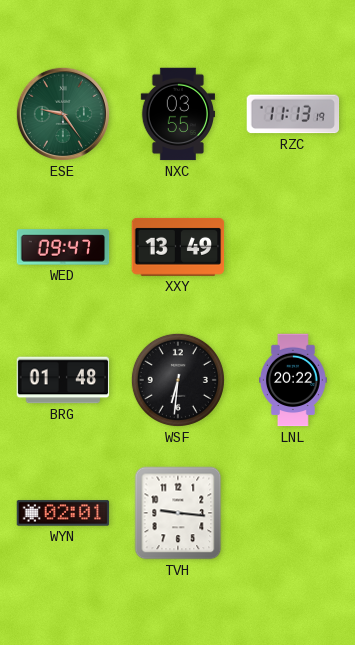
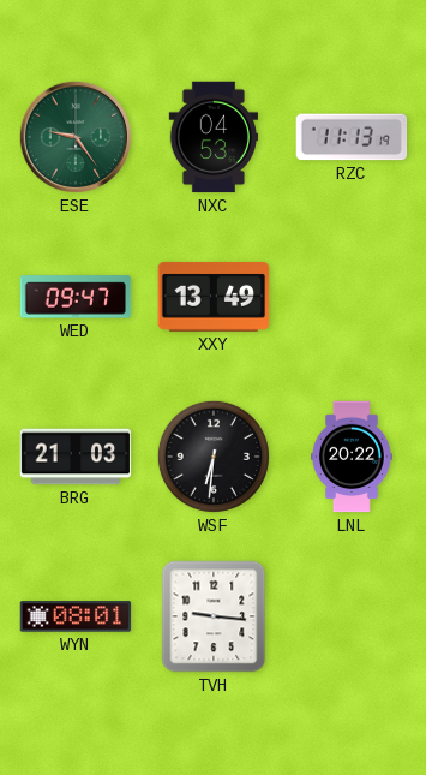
NXC: 03:55 -> 04:53 (212, 137)
BRG: 01:48 -> 21:03 (76, 457)
WYN: 02:01 -> 08:01 (76, 616)
